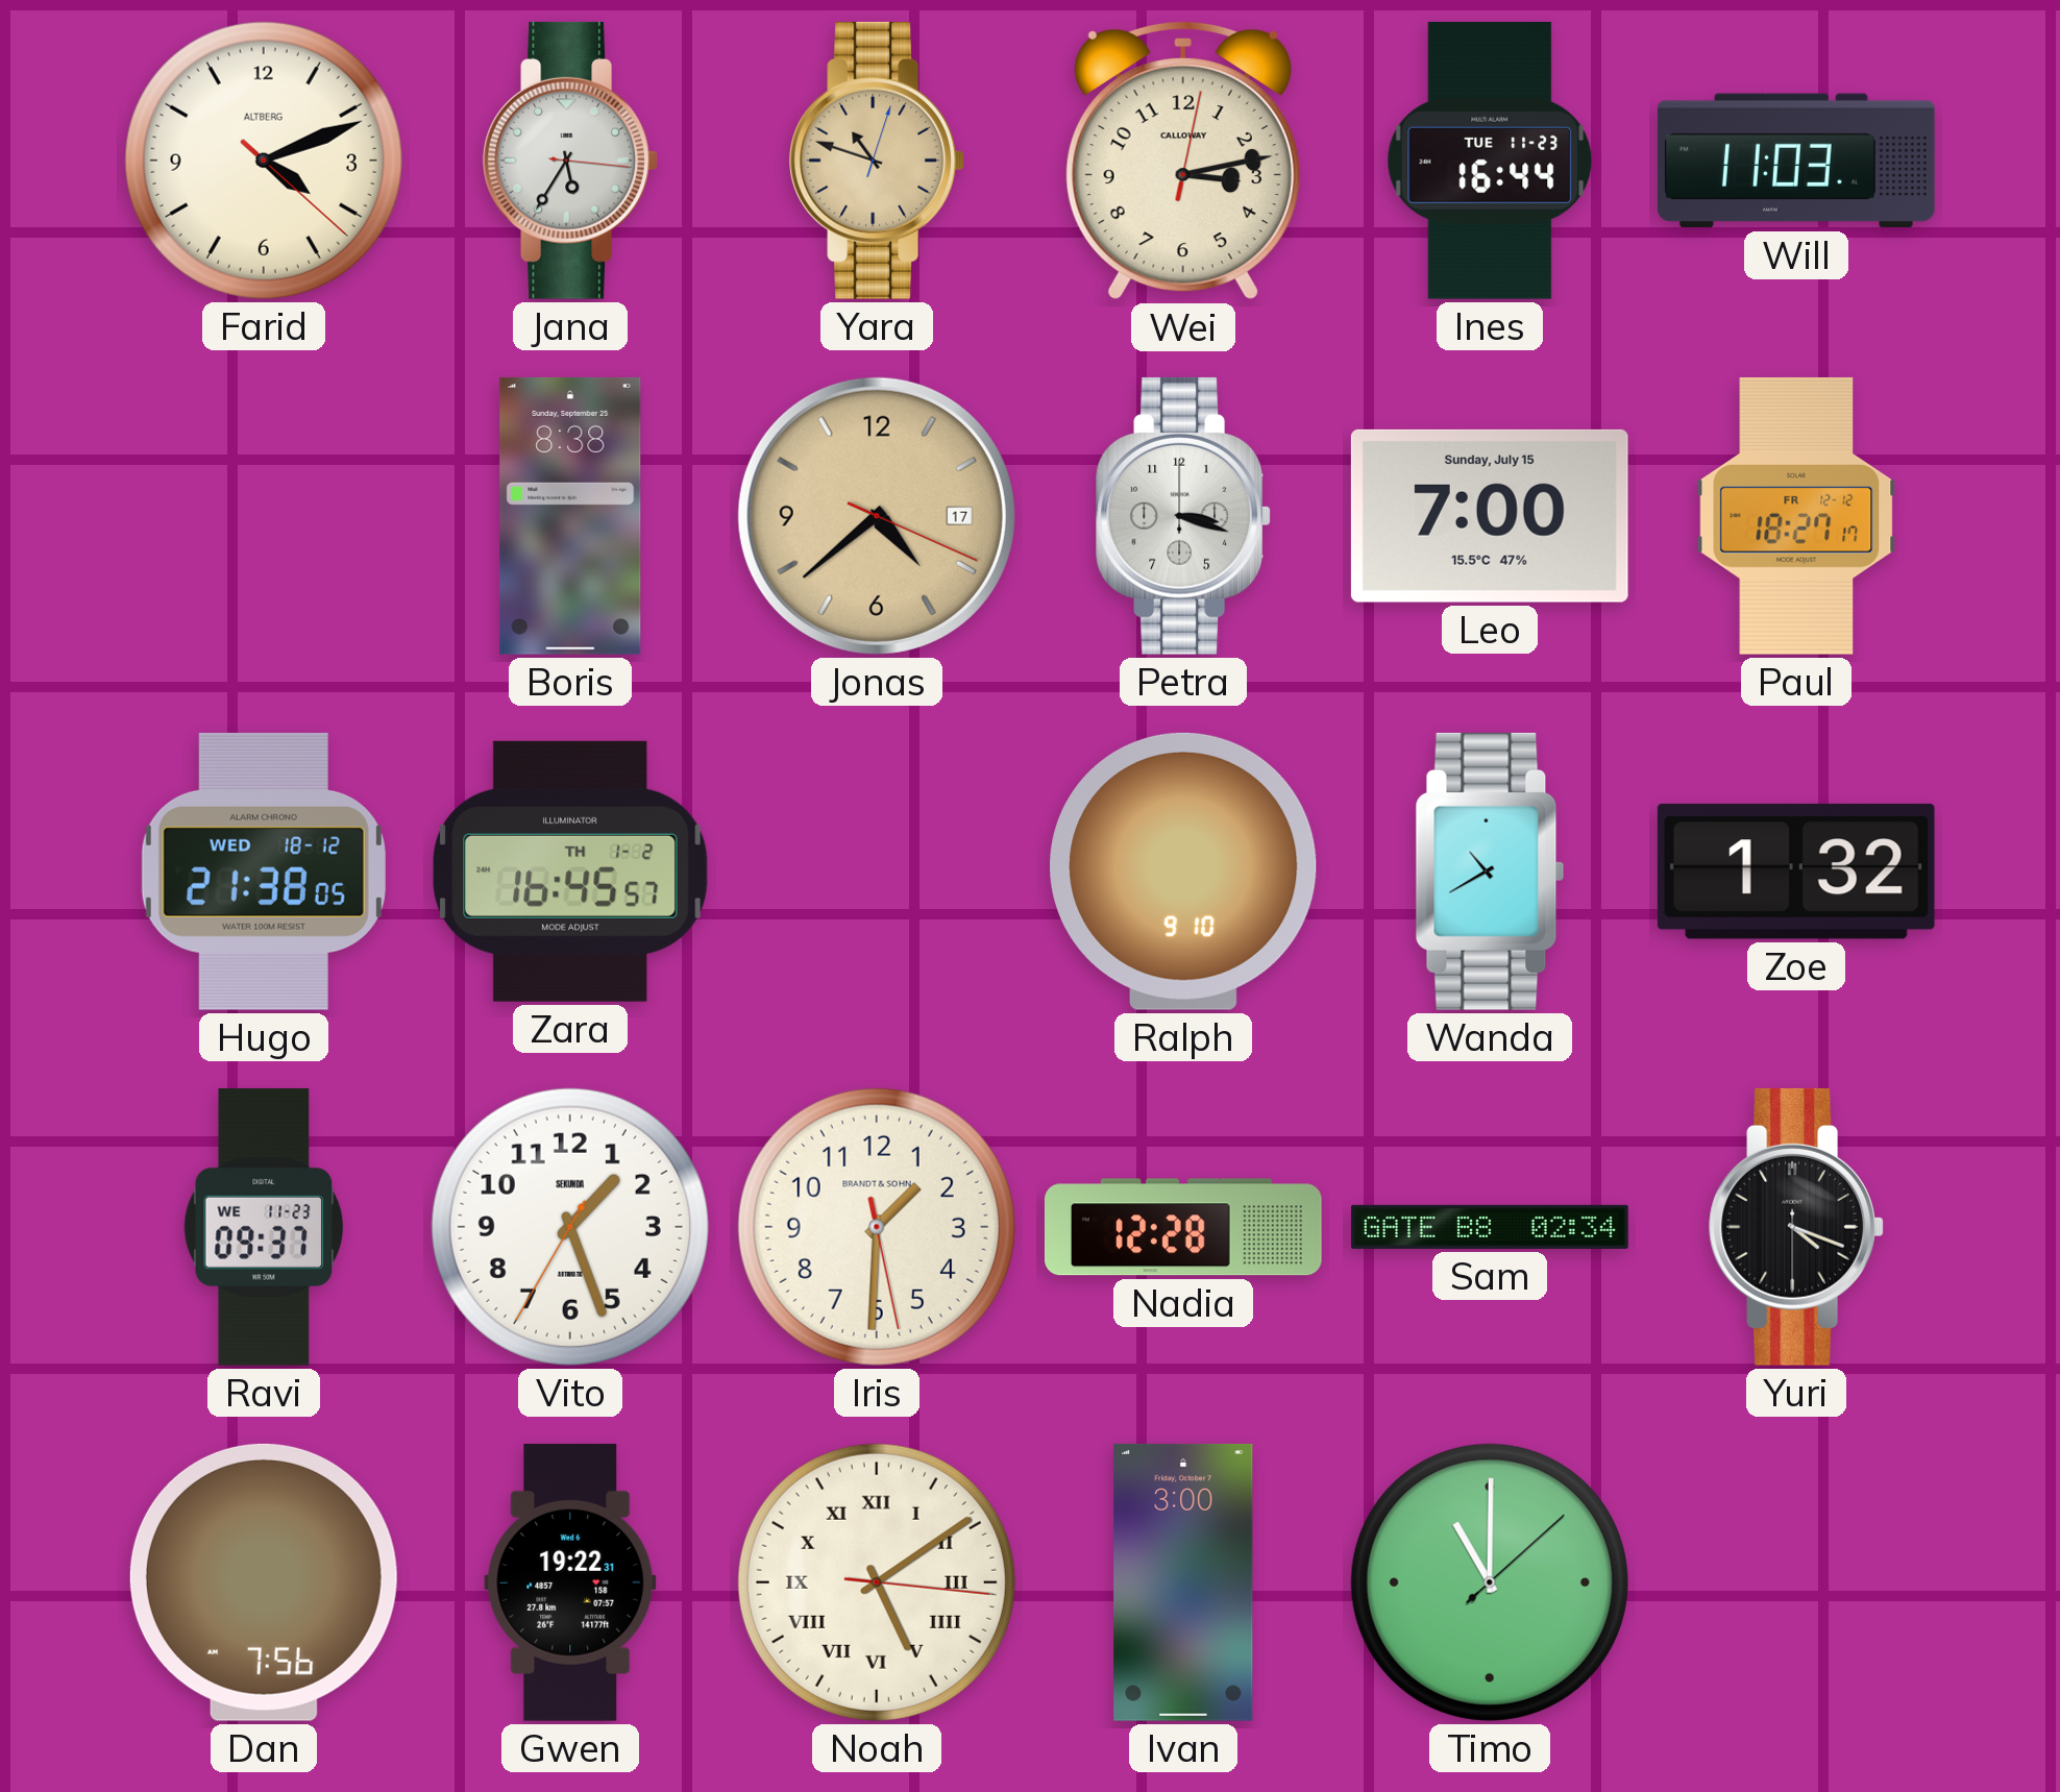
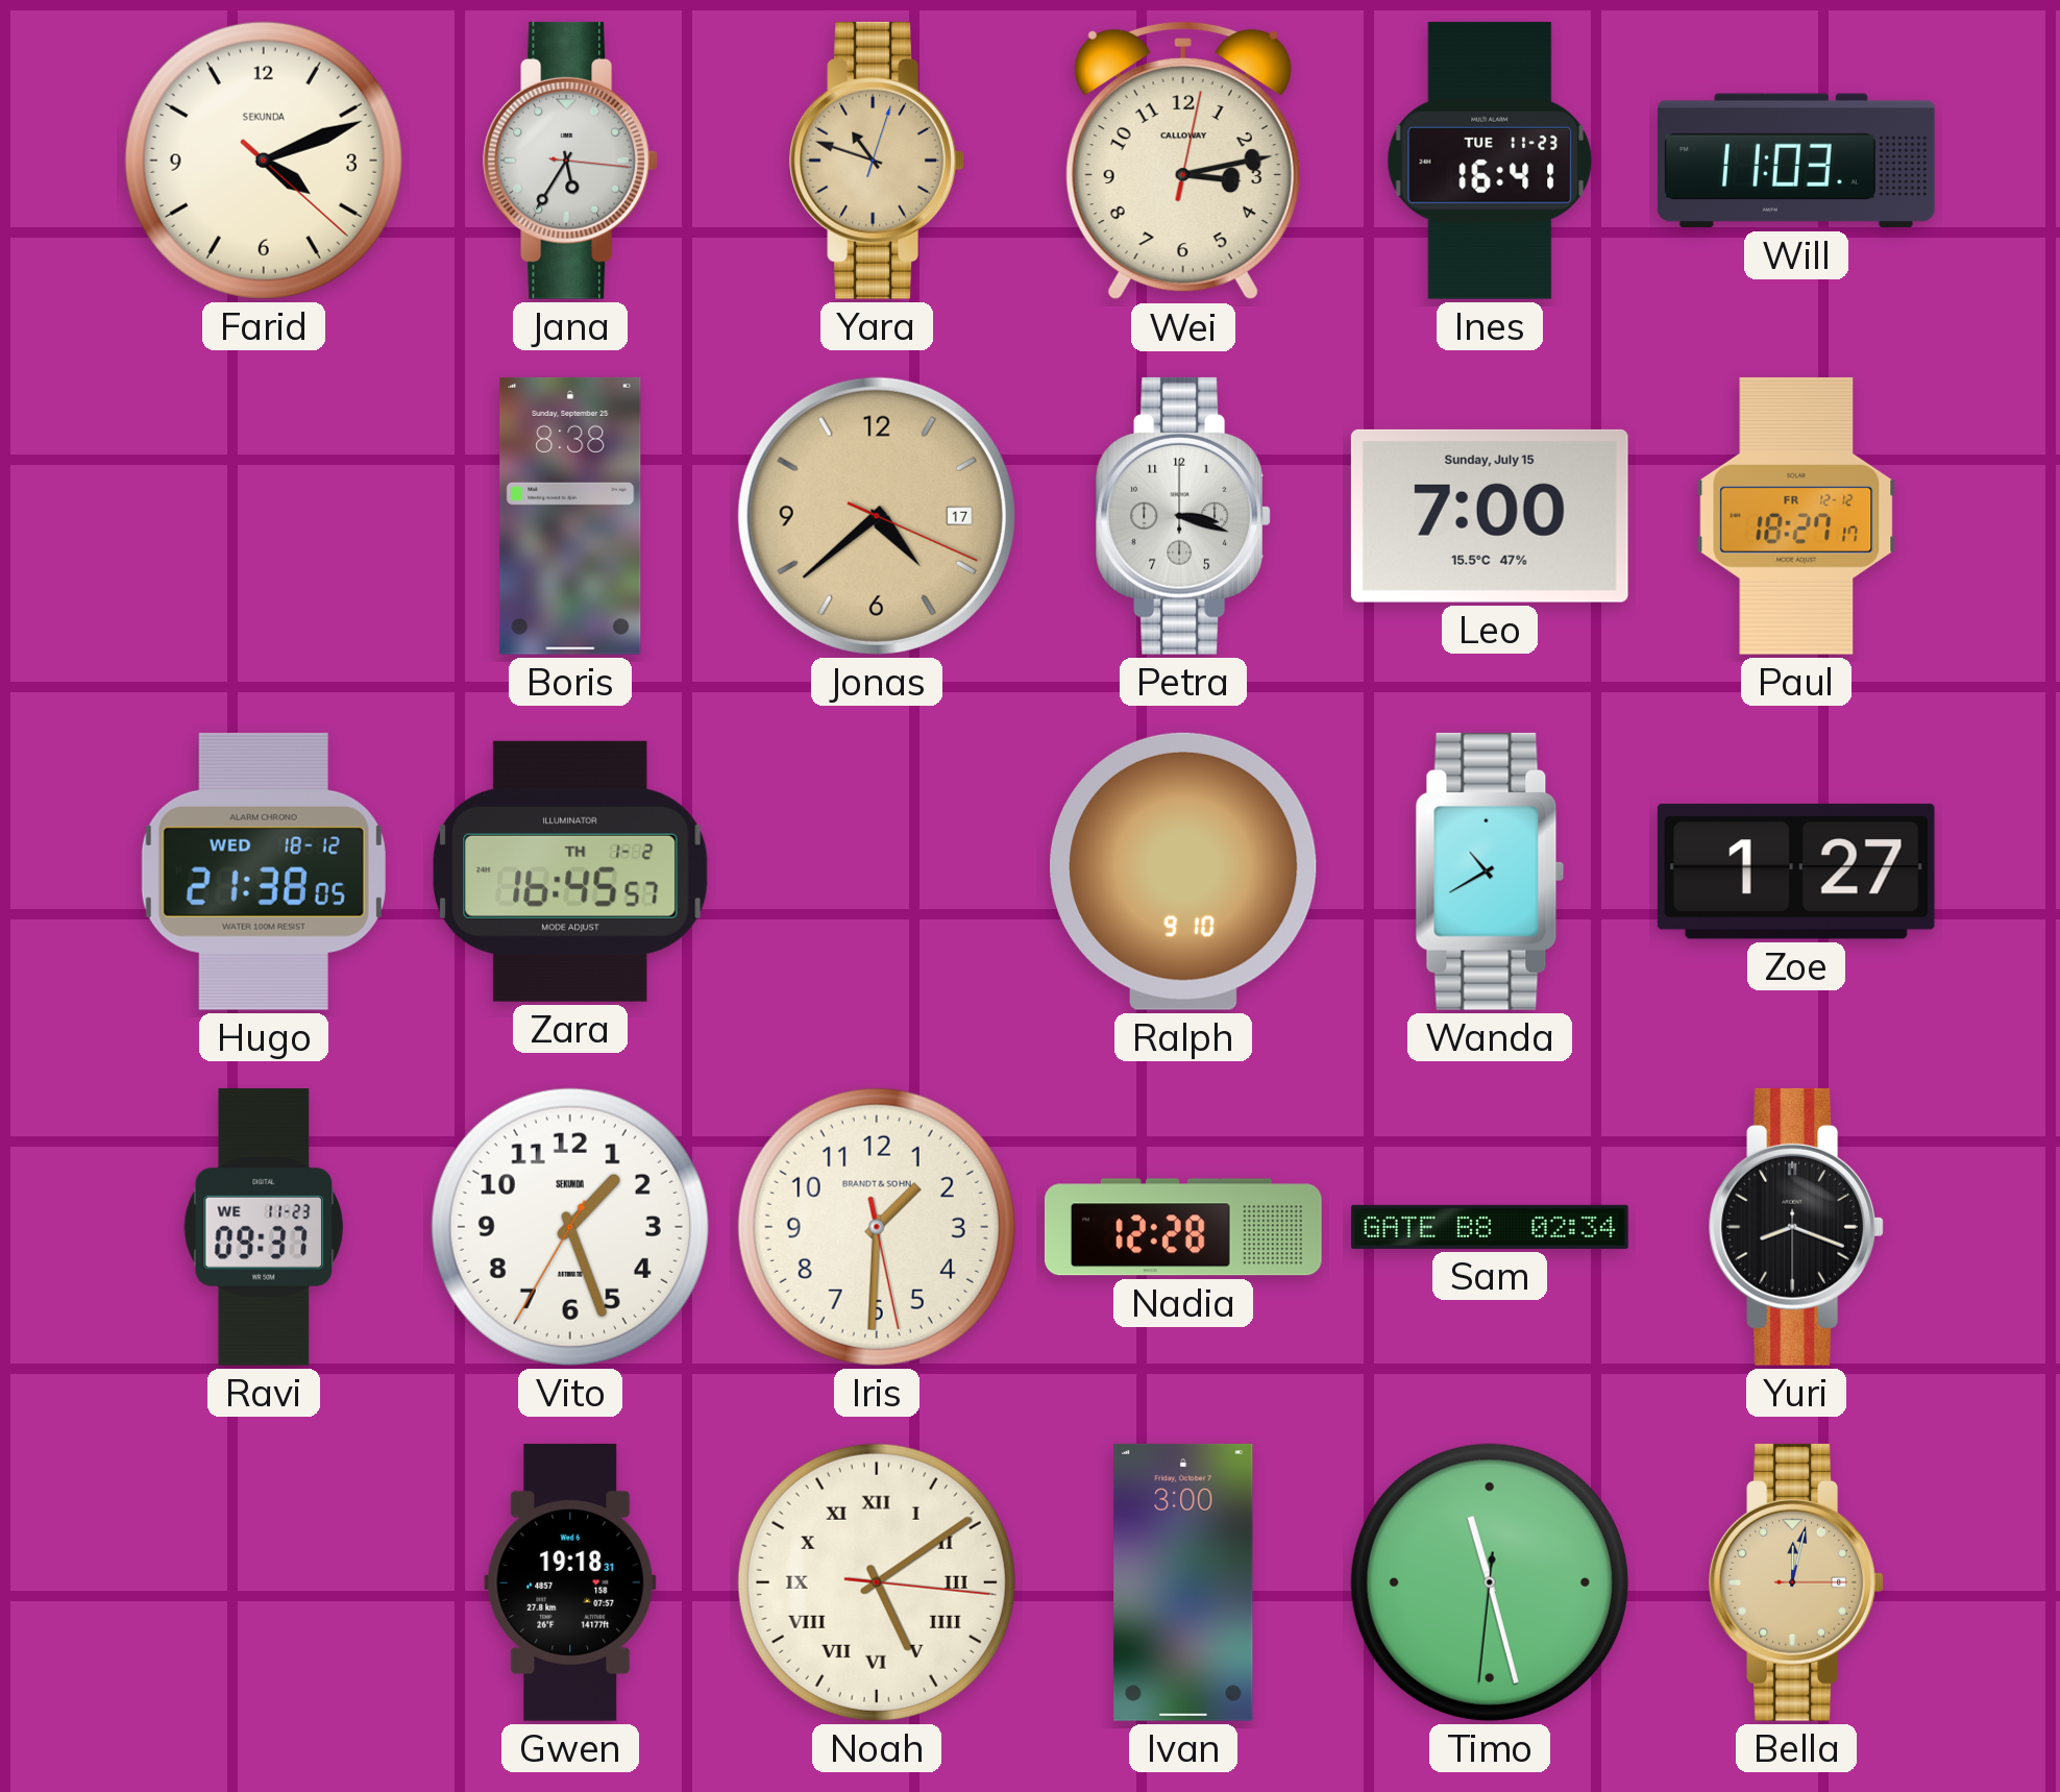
Farid brand: ALTBERG -> SEKUNDA (264, 161)
Ines: 16:44 -> 16:41 (1490, 161)
Zoe: 1:32 -> 1:27 (1796, 872)
Yuri: 4:18 -> 8:18 (1795, 1227)
Dan: 7:56 -> none (264, 1582)
Gwen: 19:22 -> 19:18 (570, 1582)
Timo: 11:00 -> 11:27 (1490, 1582)
Bella: none -> 12:02 (1795, 1582)
